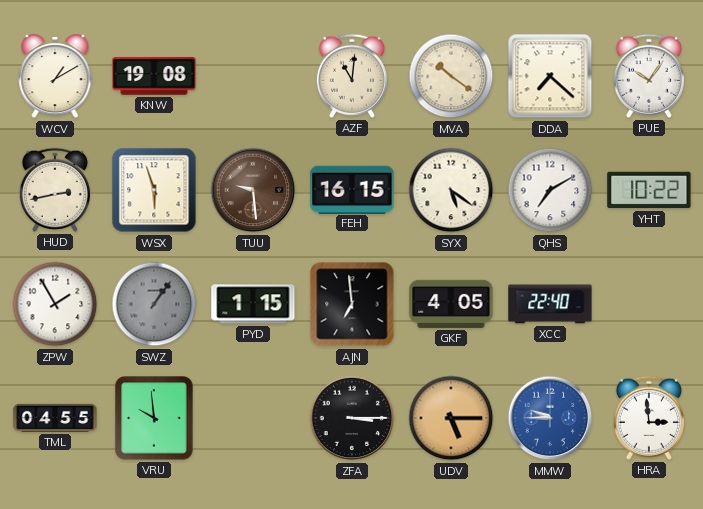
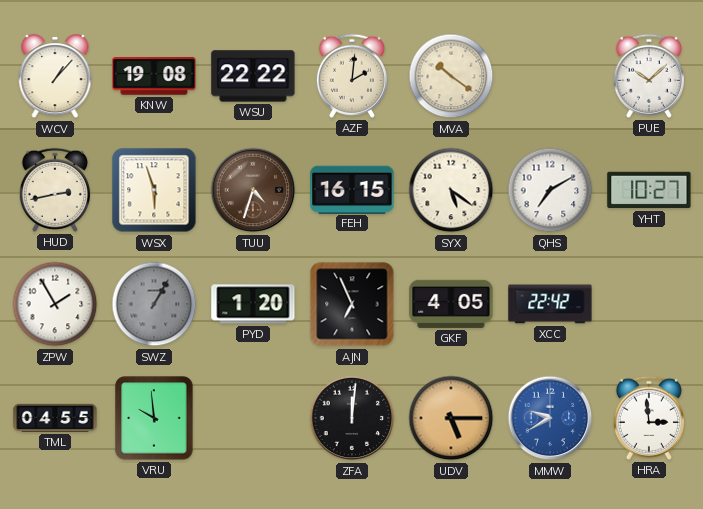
WCV: 1:10 -> 1:07 (55, 77)
WSU: none -> 22:22 (253, 76)
AZF: 11:01 -> 2:01 (352, 76)
DDA: 7:22 -> none (550, 76)
PUE: 10:06 -> 10:08 (649, 76)
TUU: 9:29 -> 4:33 (253, 190)
YHT: 10:22 -> 10:27 (649, 190)
SWZ: 1:06 -> 1:05 (154, 304)
PYD: 1:15 -> 1:20 (253, 304)
AJN: 6:59 -> 6:56 (352, 304)
XCC: 22:40 -> 22:42 (550, 304)
ZFA: 3:15 -> 12:01 (352, 418)
MMW: 9:45 -> 9:40 (550, 418)
